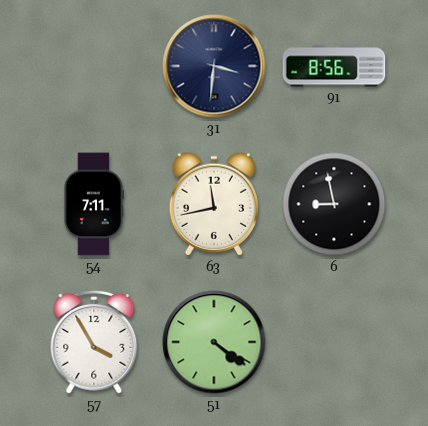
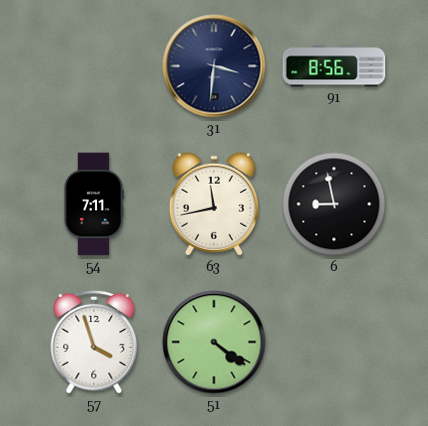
57: 3:55 -> 3:57 (94, 342)
